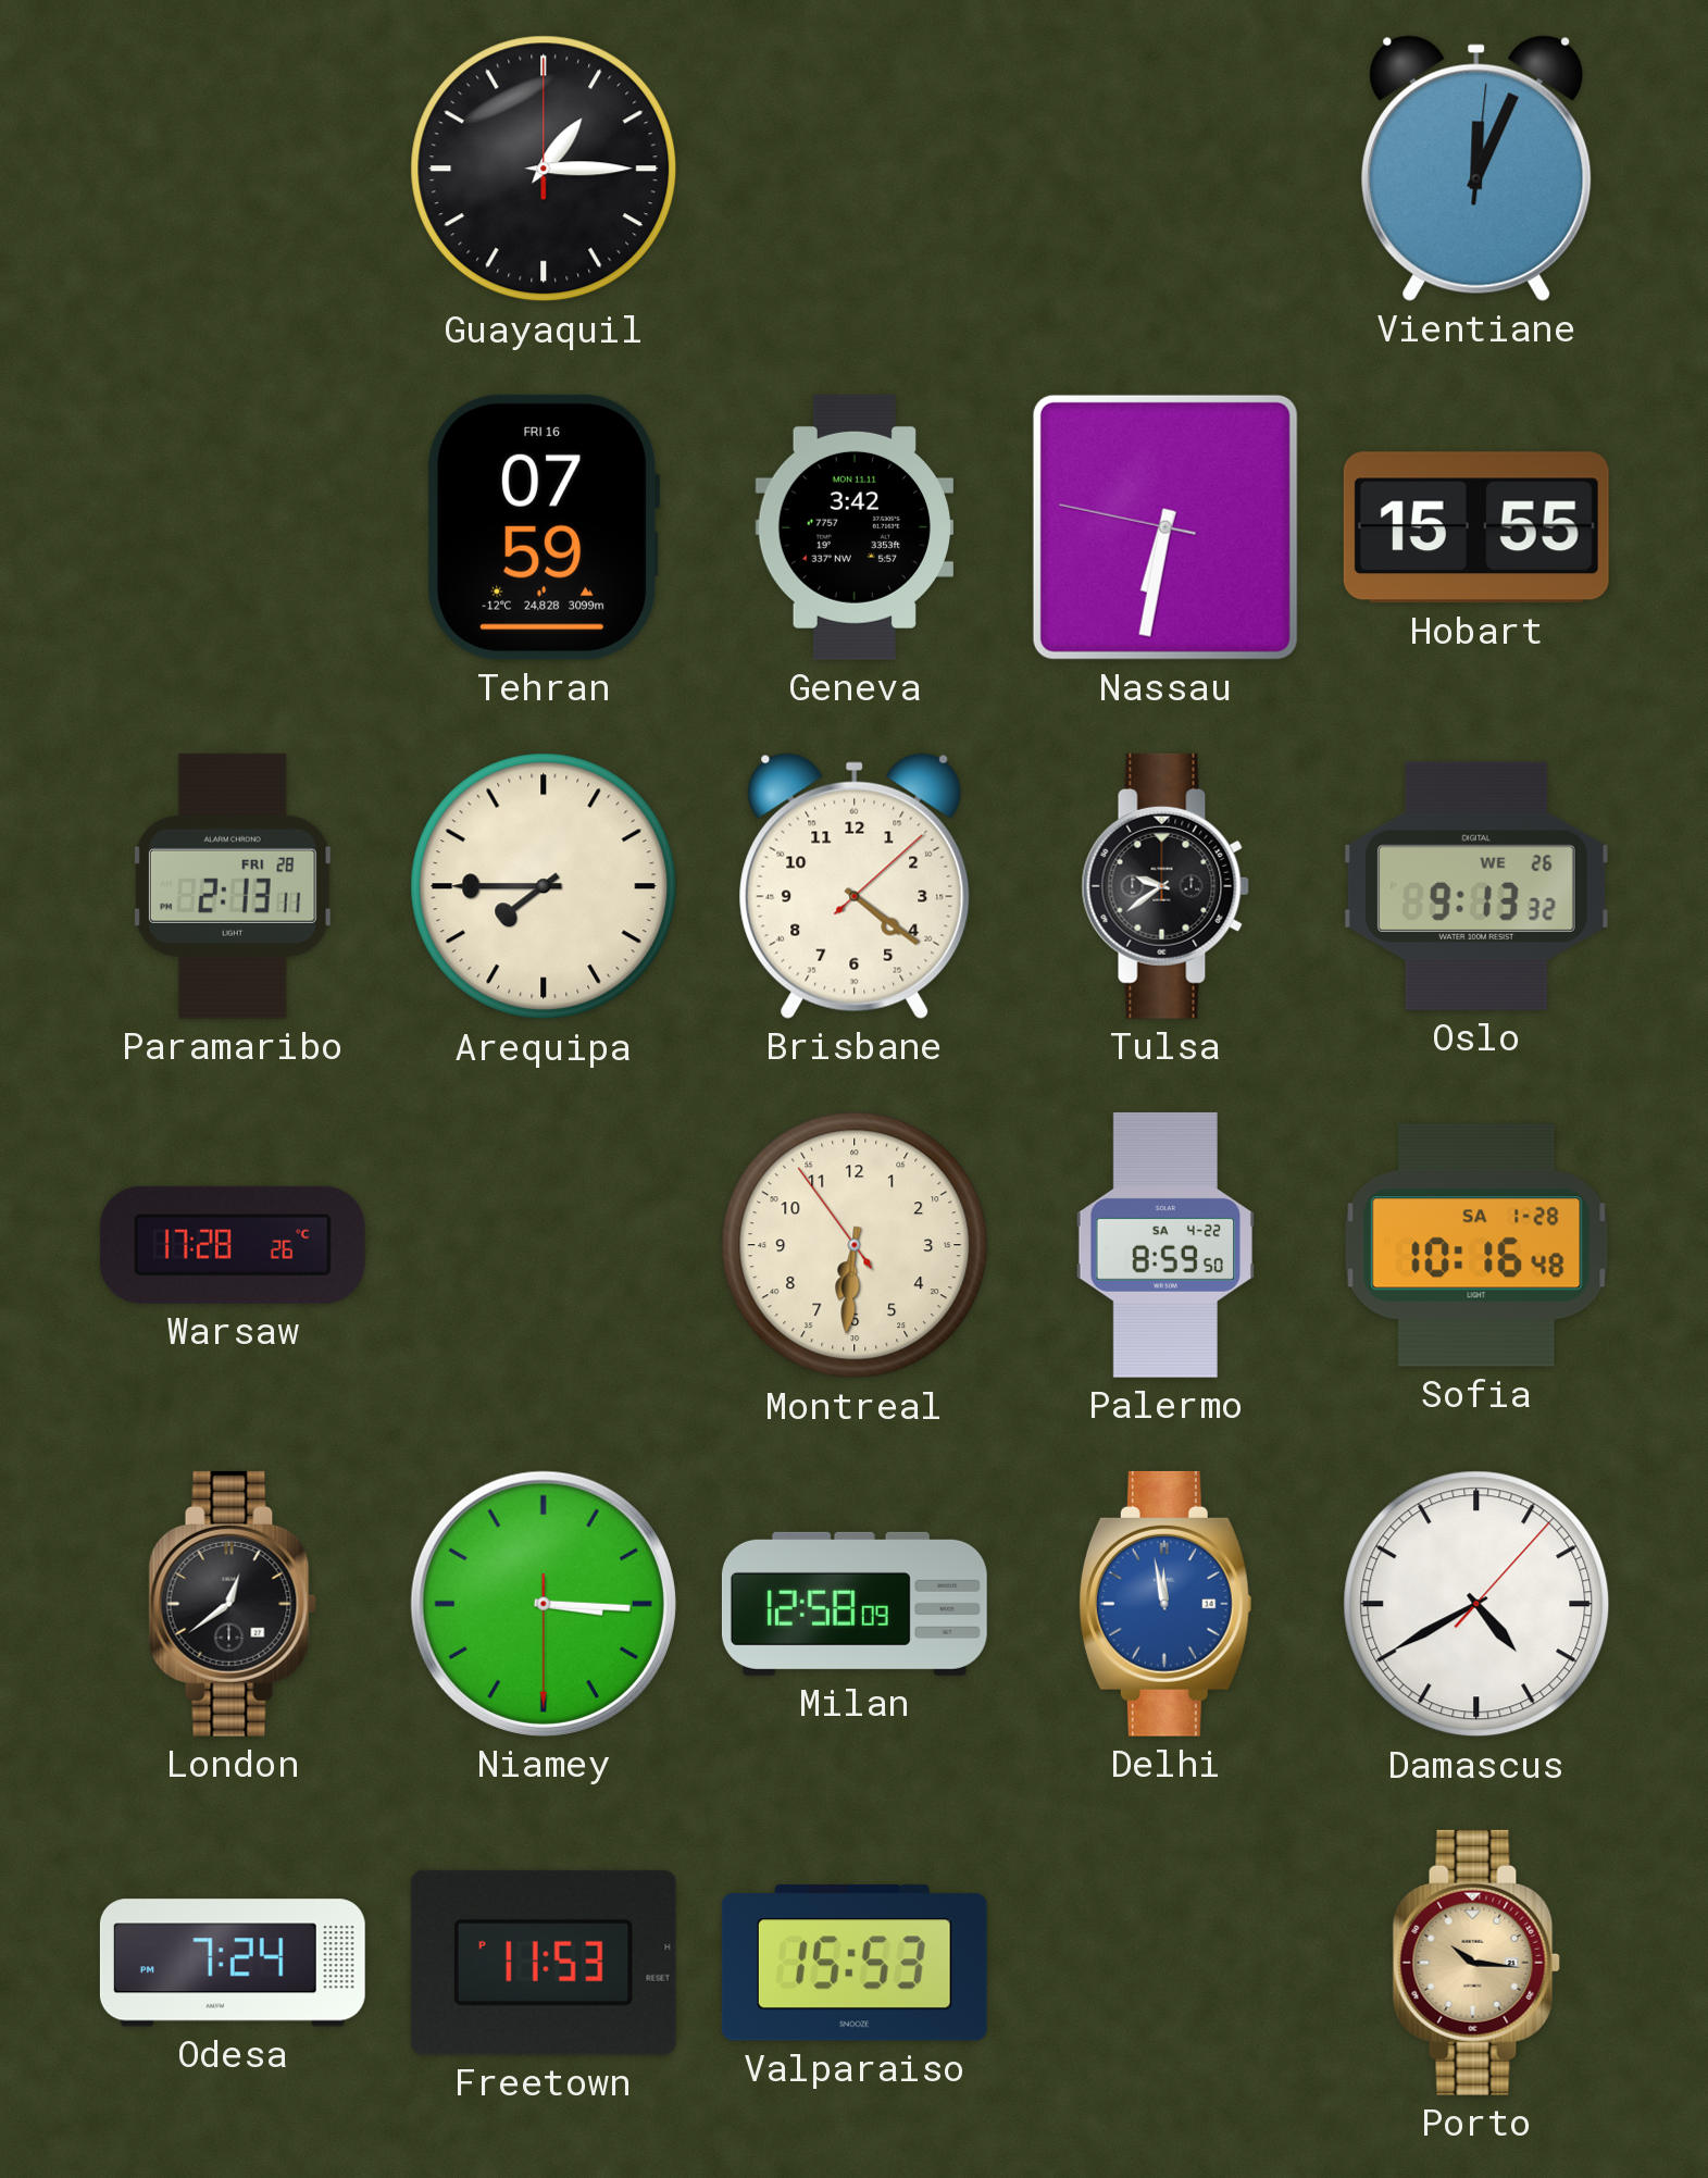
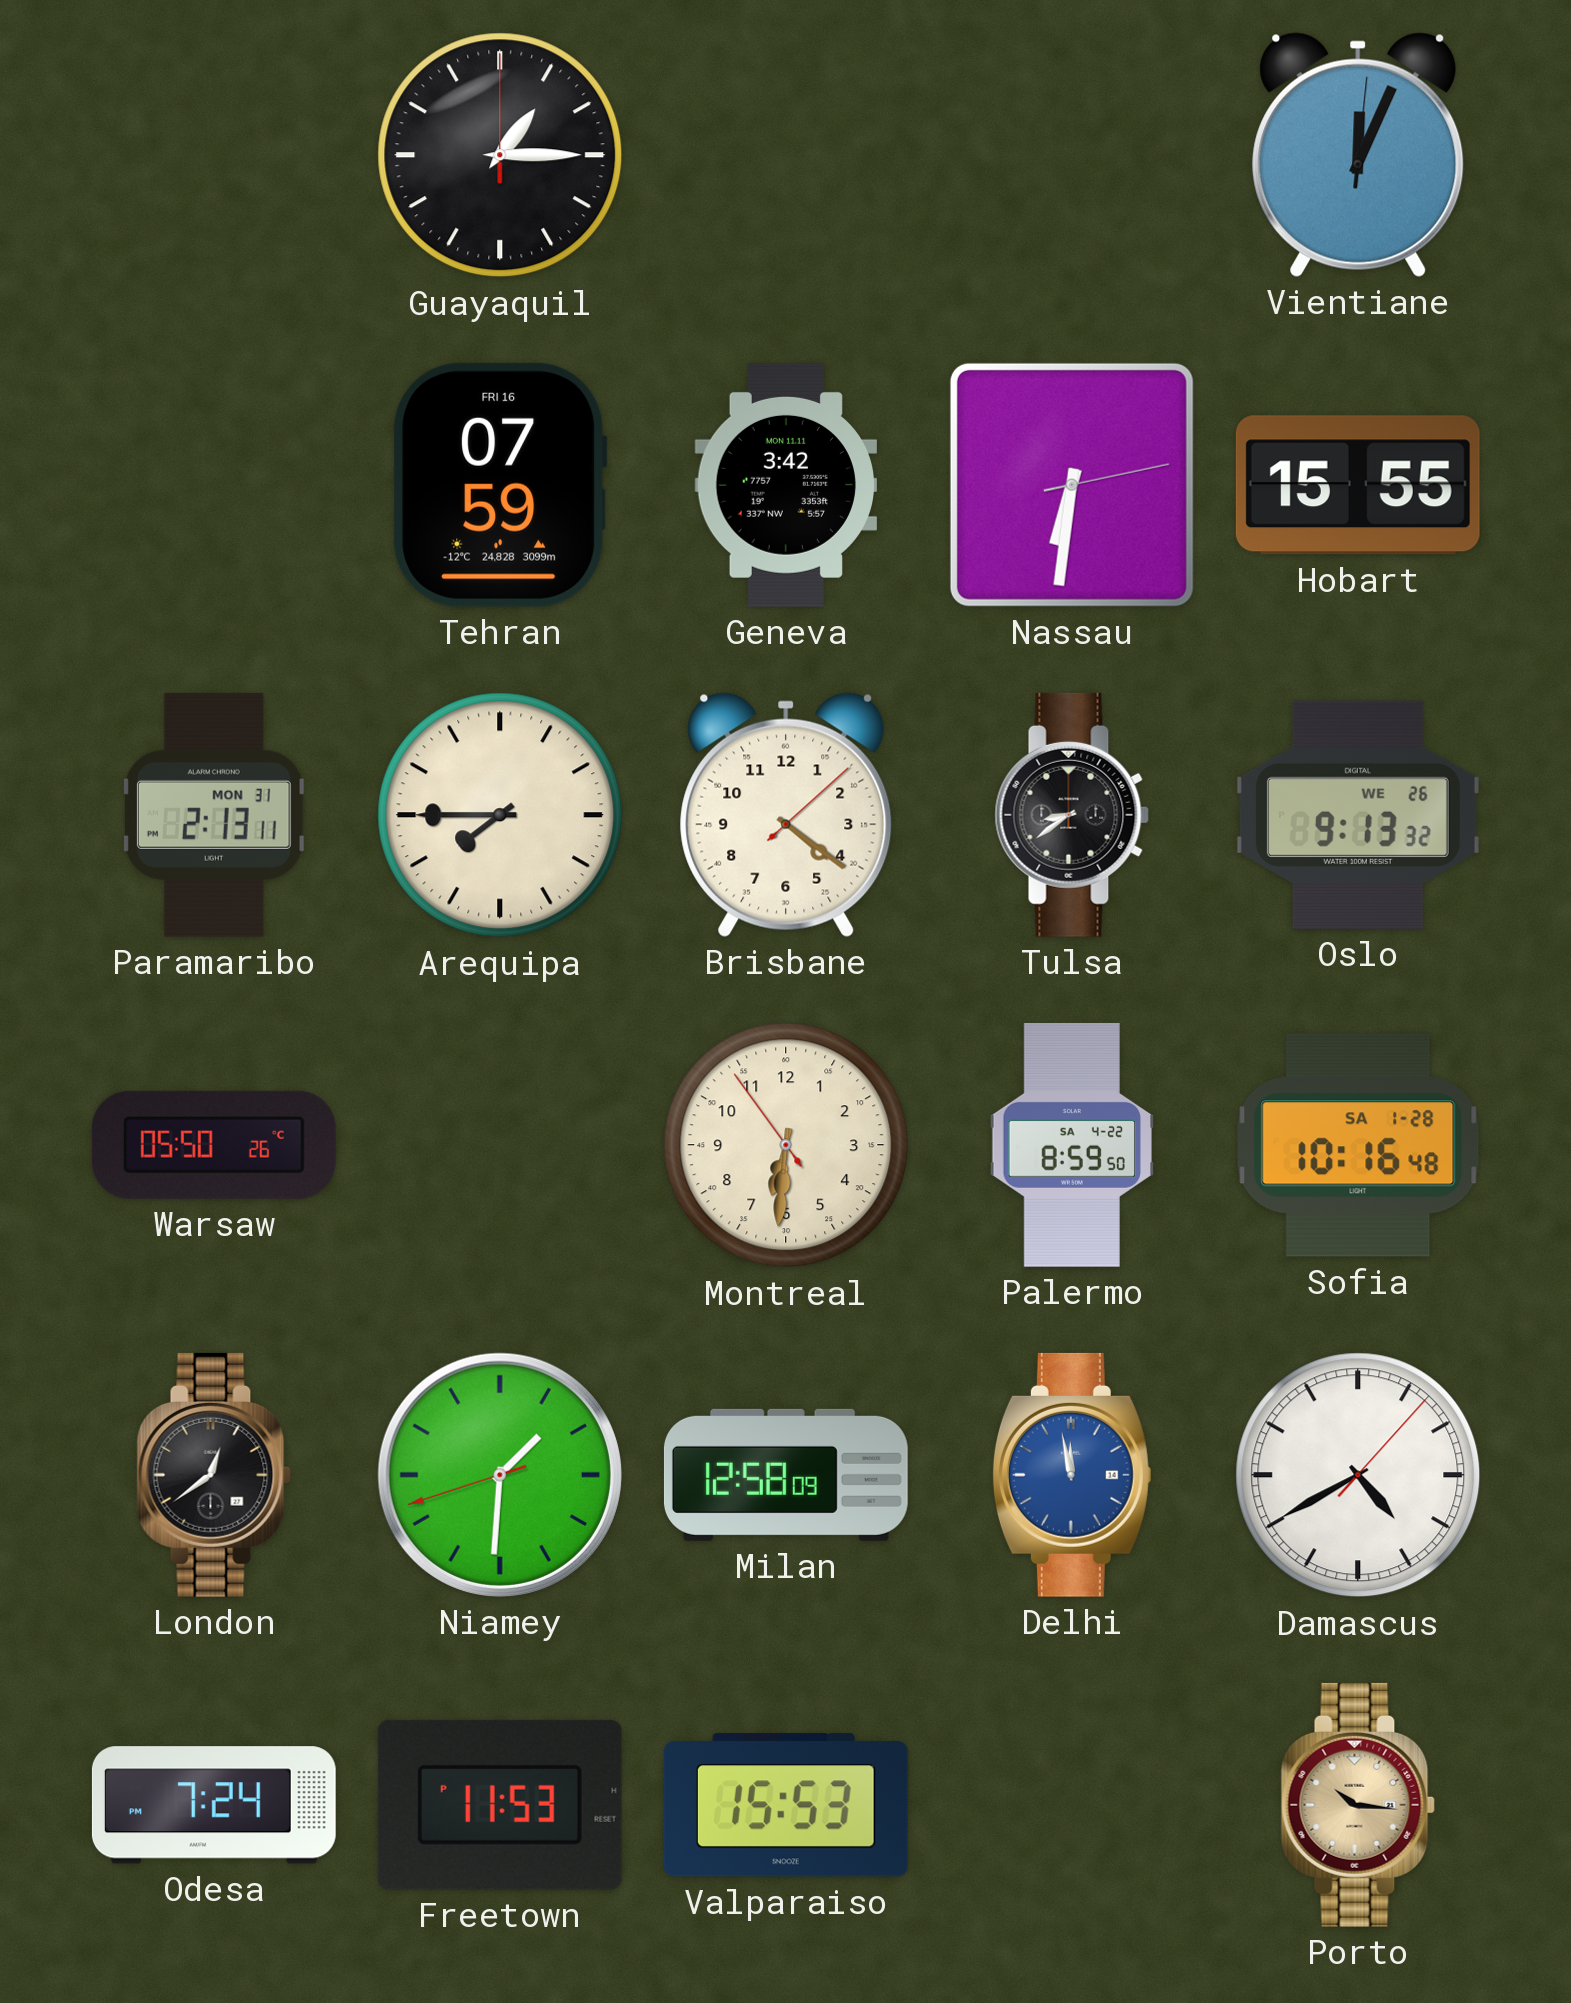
Nassau: 6:31:47 -> 6:31:13 (1072, 485)
Paramaribo date: FRI 28 -> MON 31 (214, 815)
Tulsa: 9:39 -> 8:39 (1072, 815)
Warsaw: 17:28 -> 05:50 (214, 1145)
Niamey: 3:15 -> 1:30 (500, 1475)
